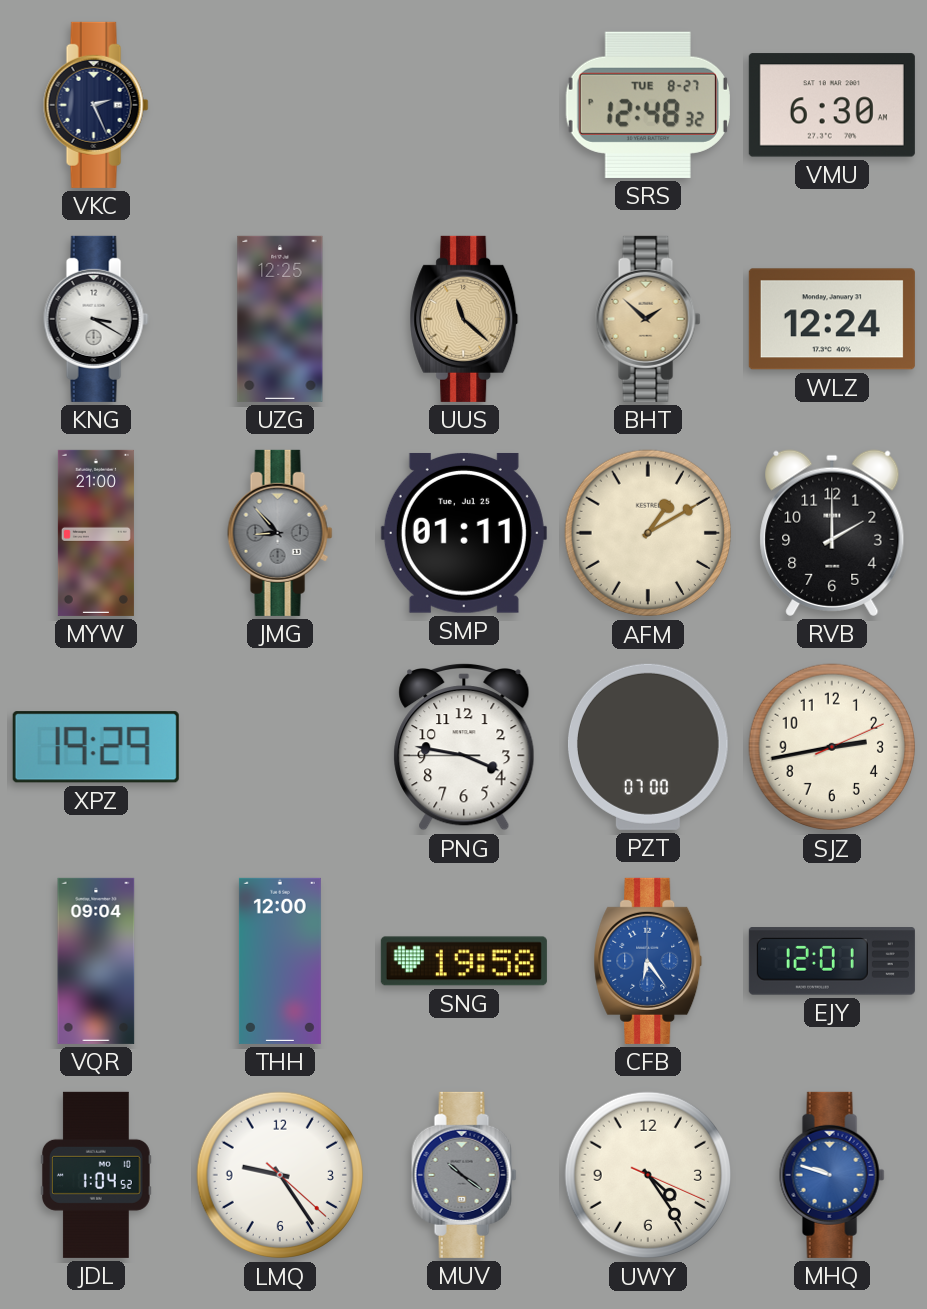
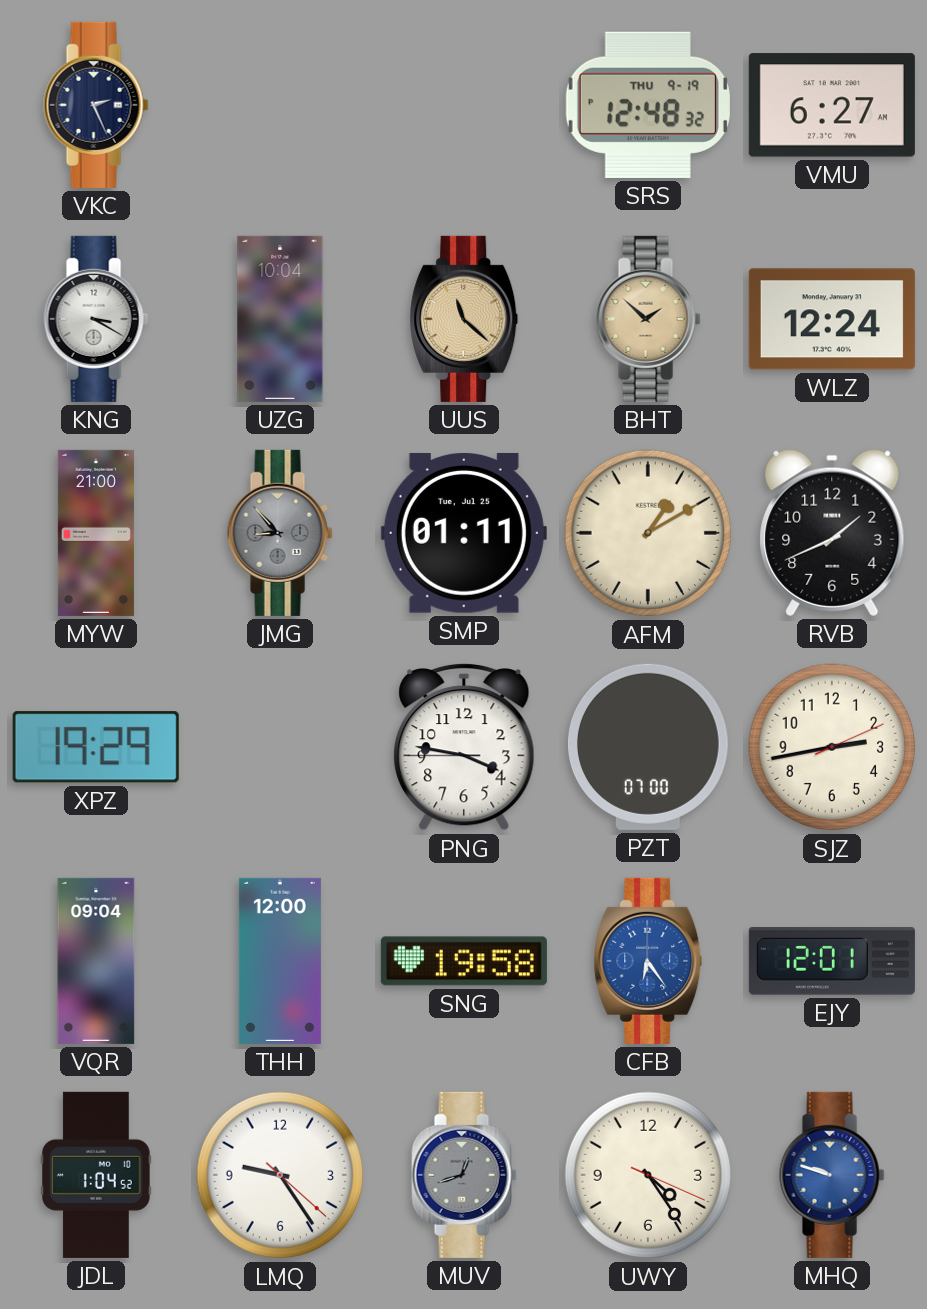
SRS date: TUE 8-27 -> THU 9-19 (648, 105)
VMU: 6:30 -> 6:27 (832, 105)
UZG: 12:25 -> 10:04 (280, 319)
RVB: 2:00 -> 1:41 (832, 533)
MUV: 10:21 -> 12:42 (464, 1175)
